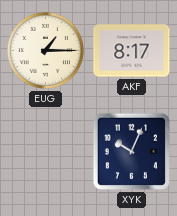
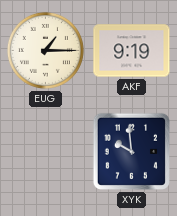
AKF: 8:17 -> 9:19 (132, 51)
XYK: 10:04 -> 9:59 (131, 151)
